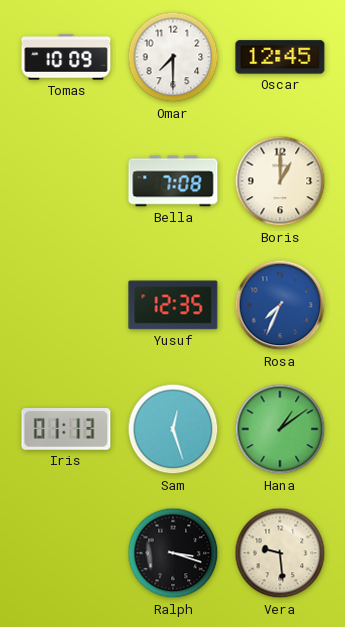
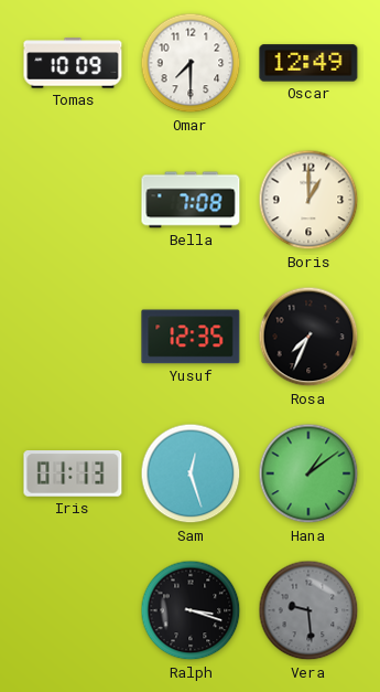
Oscar: 12:45 -> 12:49 (308, 63)
Rosa dial: blue -> black (308, 337)
Vera dial: cream -> grey (308, 610)
